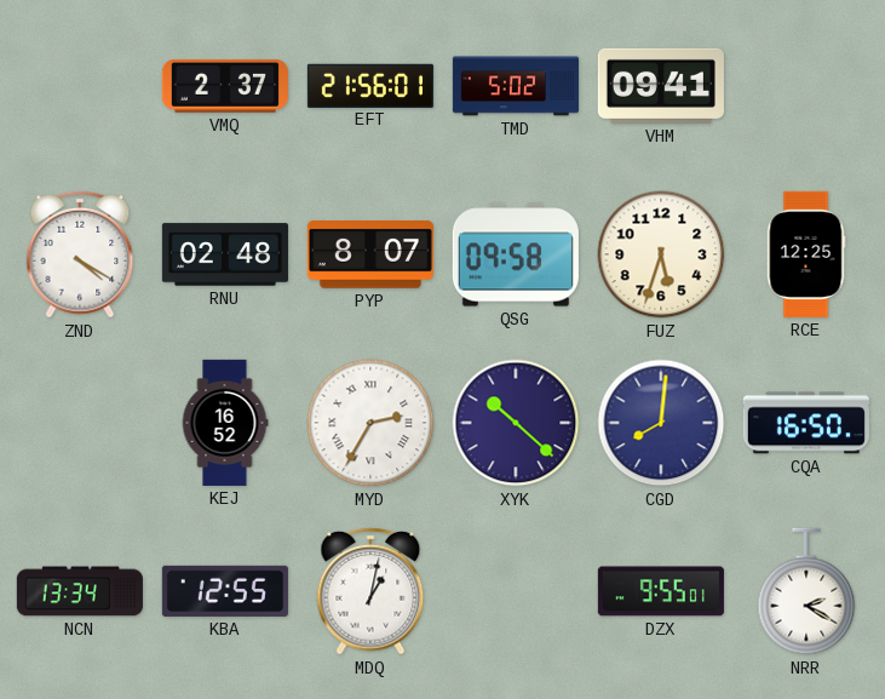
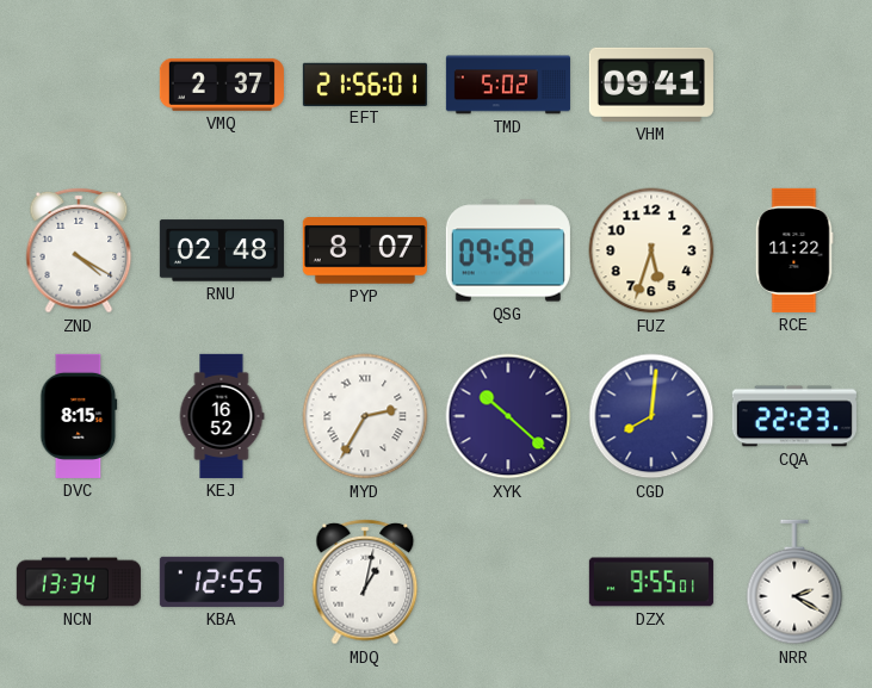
RCE: 12:25 -> 11:22 (794, 250)
DVC: none -> 8:15 (79, 416)
CQA: 16:50 -> 22:23 (794, 416)
